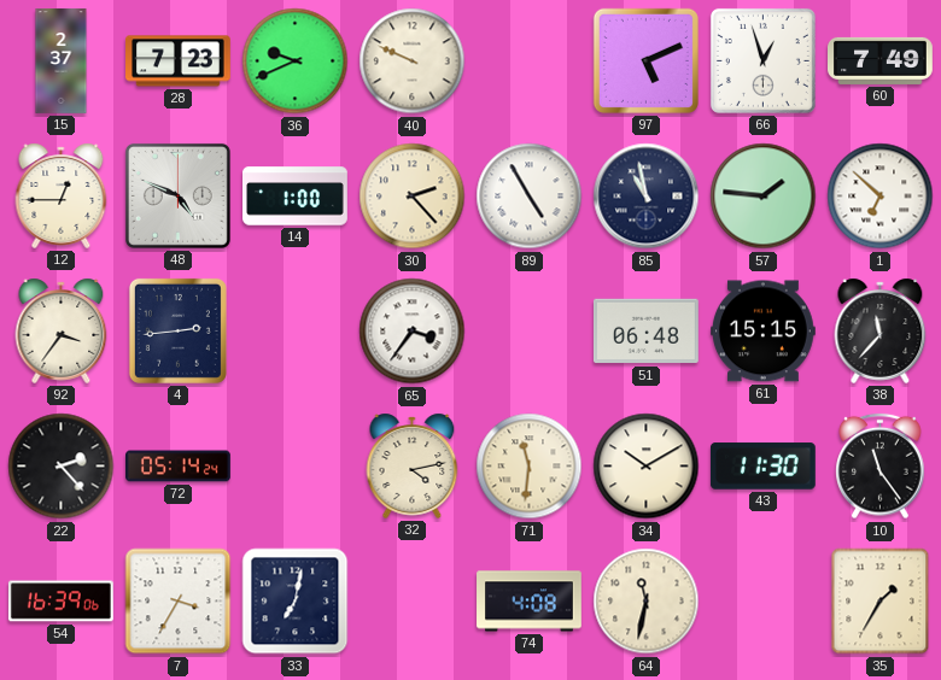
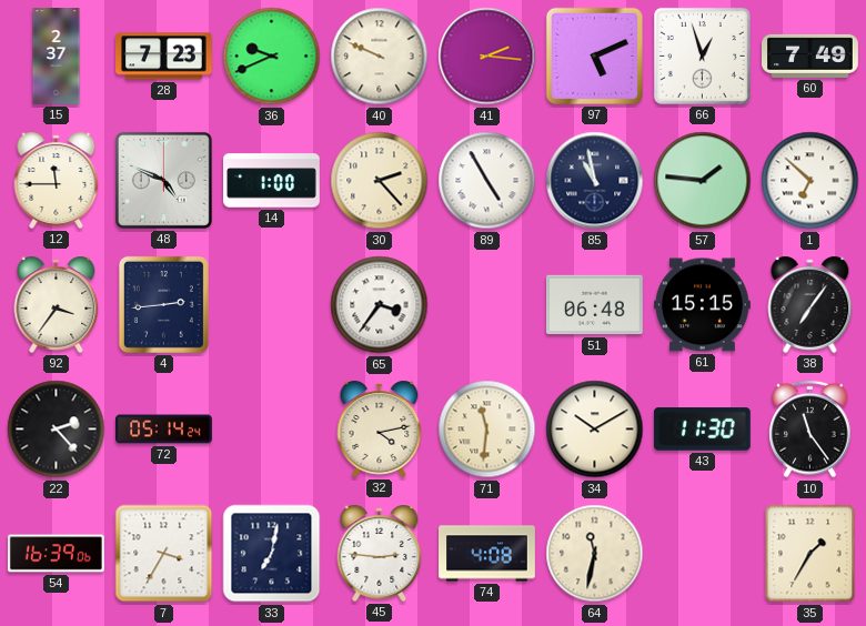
41: none -> 2:16 (487, 57)
12: 12:45 -> 11:45 (57, 180)
38: 11:37 -> 7:06 (810, 304)
45: none -> 2:46 (380, 553)
